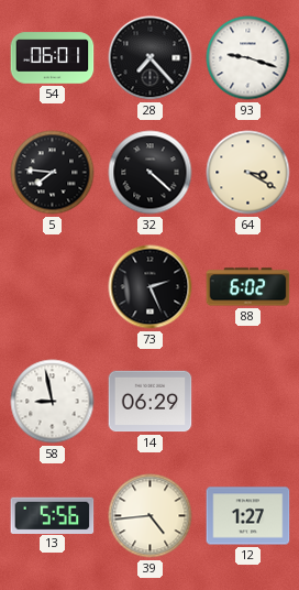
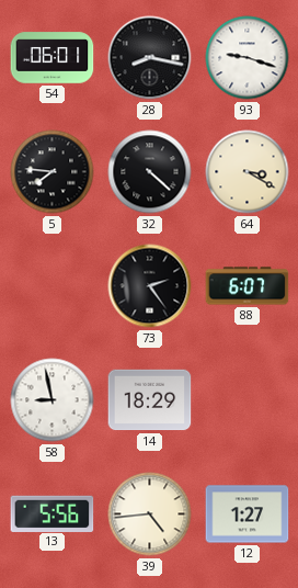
28: 7:23 -> 8:17 (150, 58)
73: 2:26 -> 2:24 (150, 286)
88: 6:02 -> 6:07 (248, 286)
14: 06:29 -> 18:29 (150, 400)
